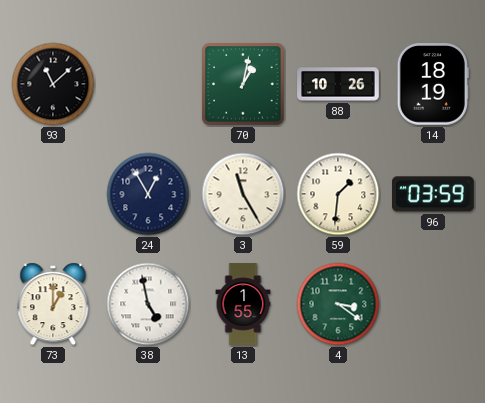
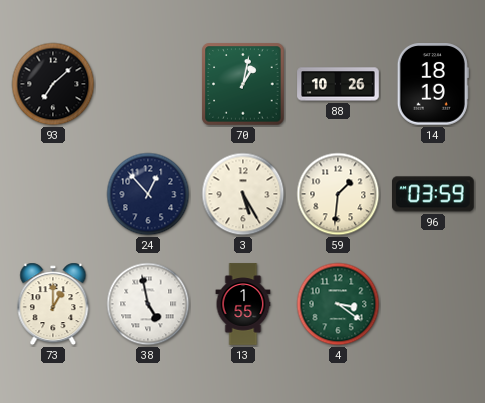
93: 11:08 -> 7:08 (53, 84)
24: 12:55 -> 12:53 (148, 194)
3: 11:25 -> 5:25 (243, 194)
